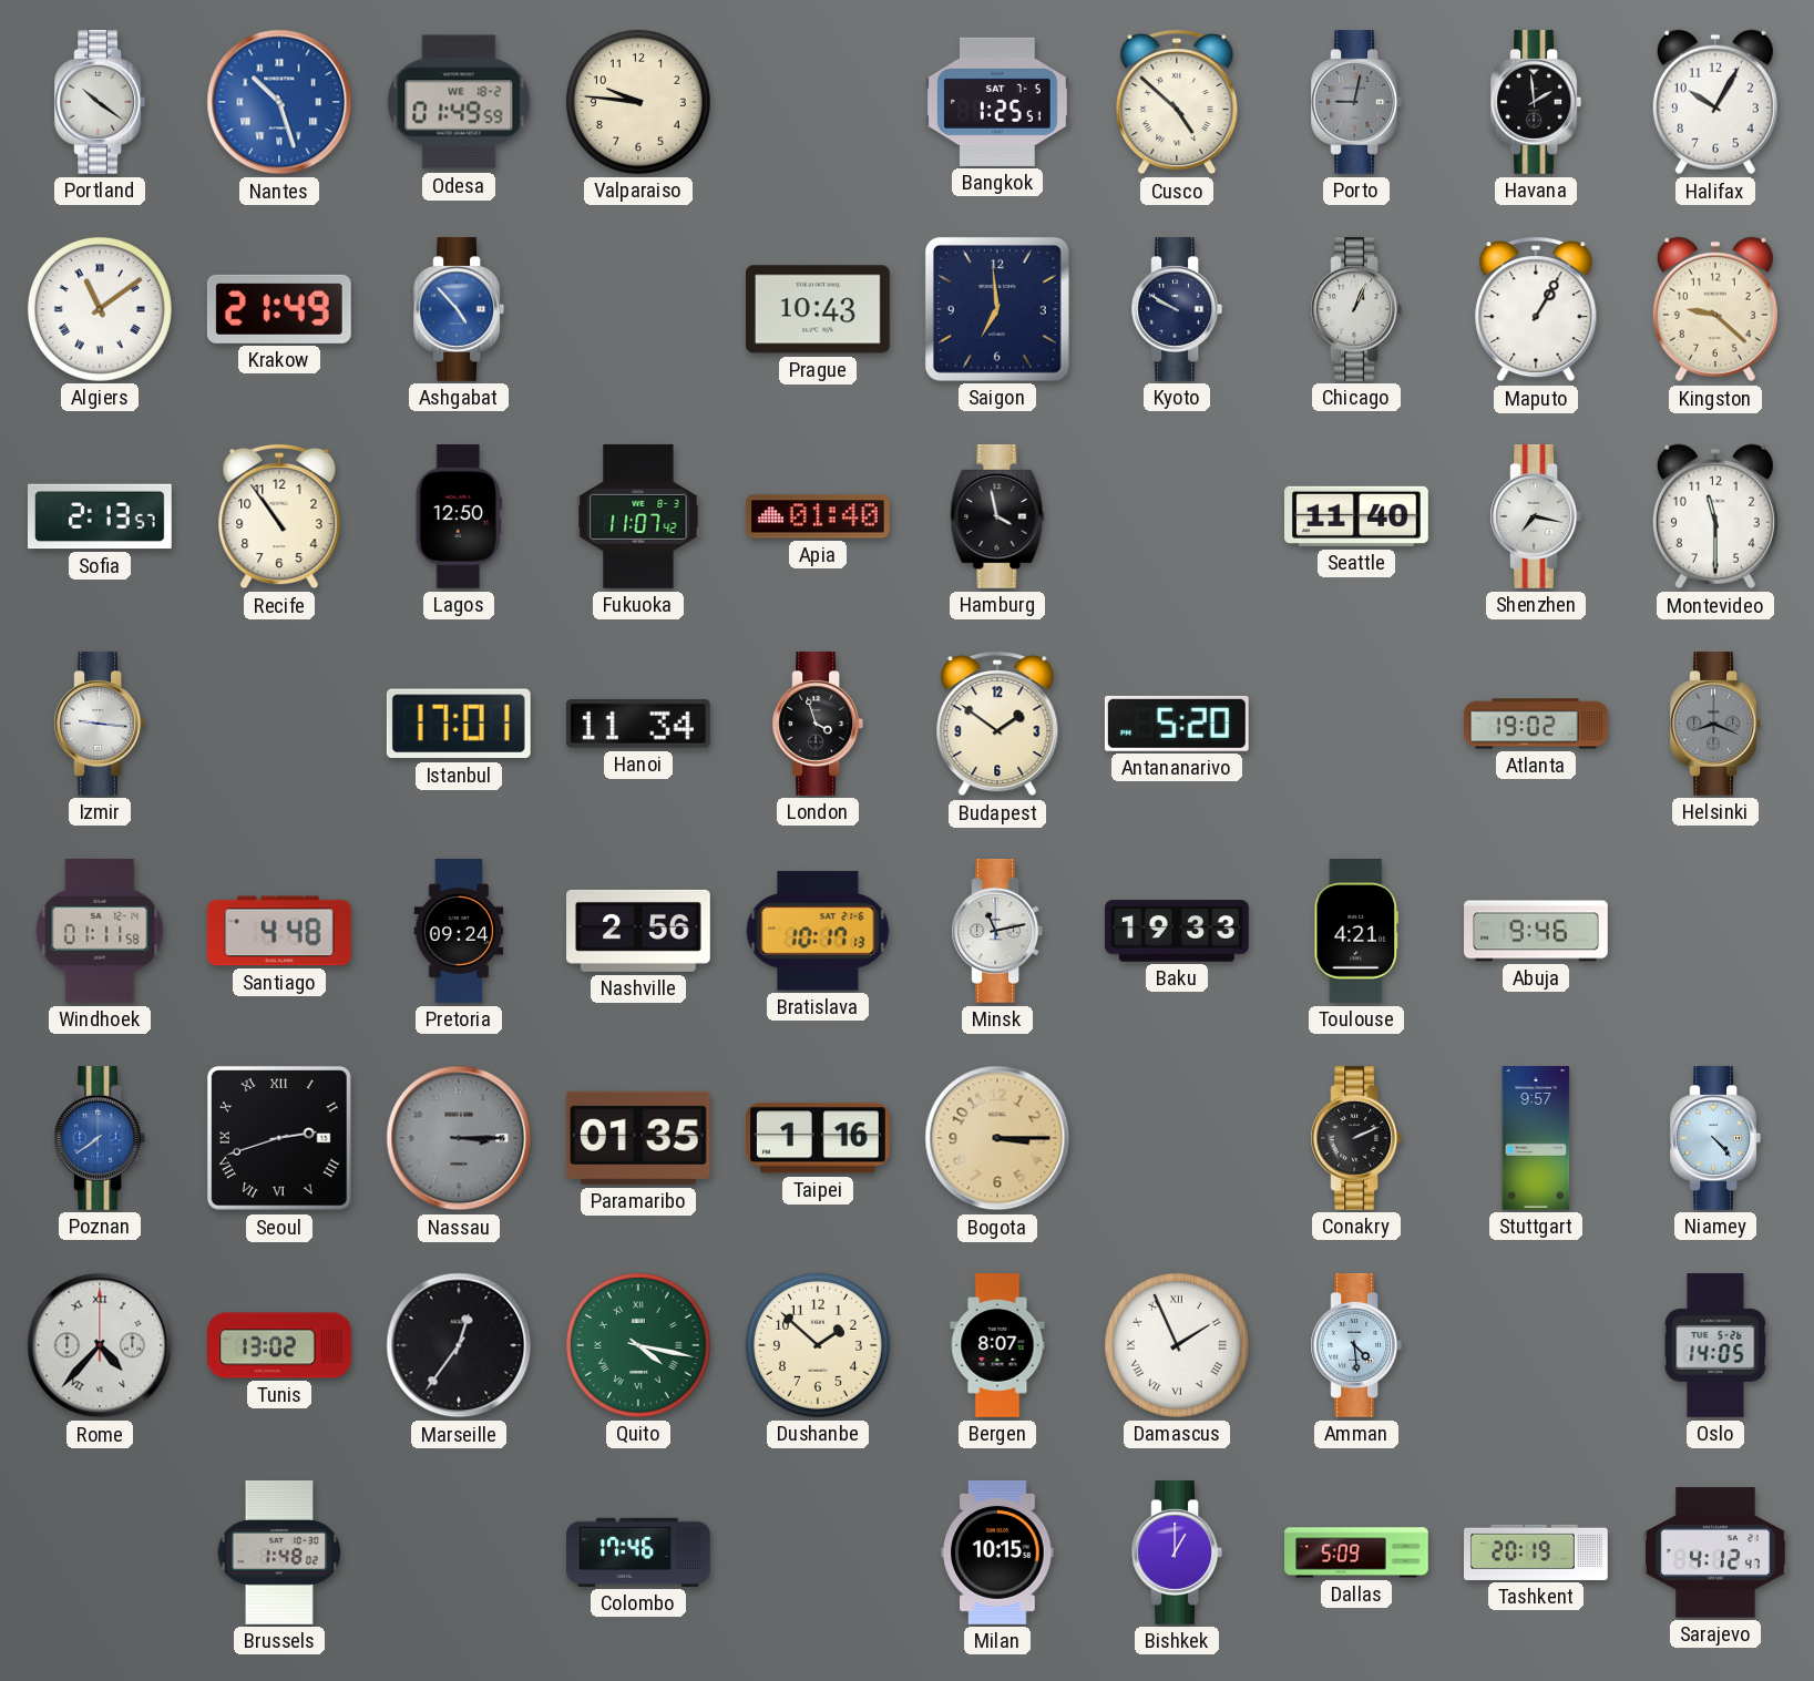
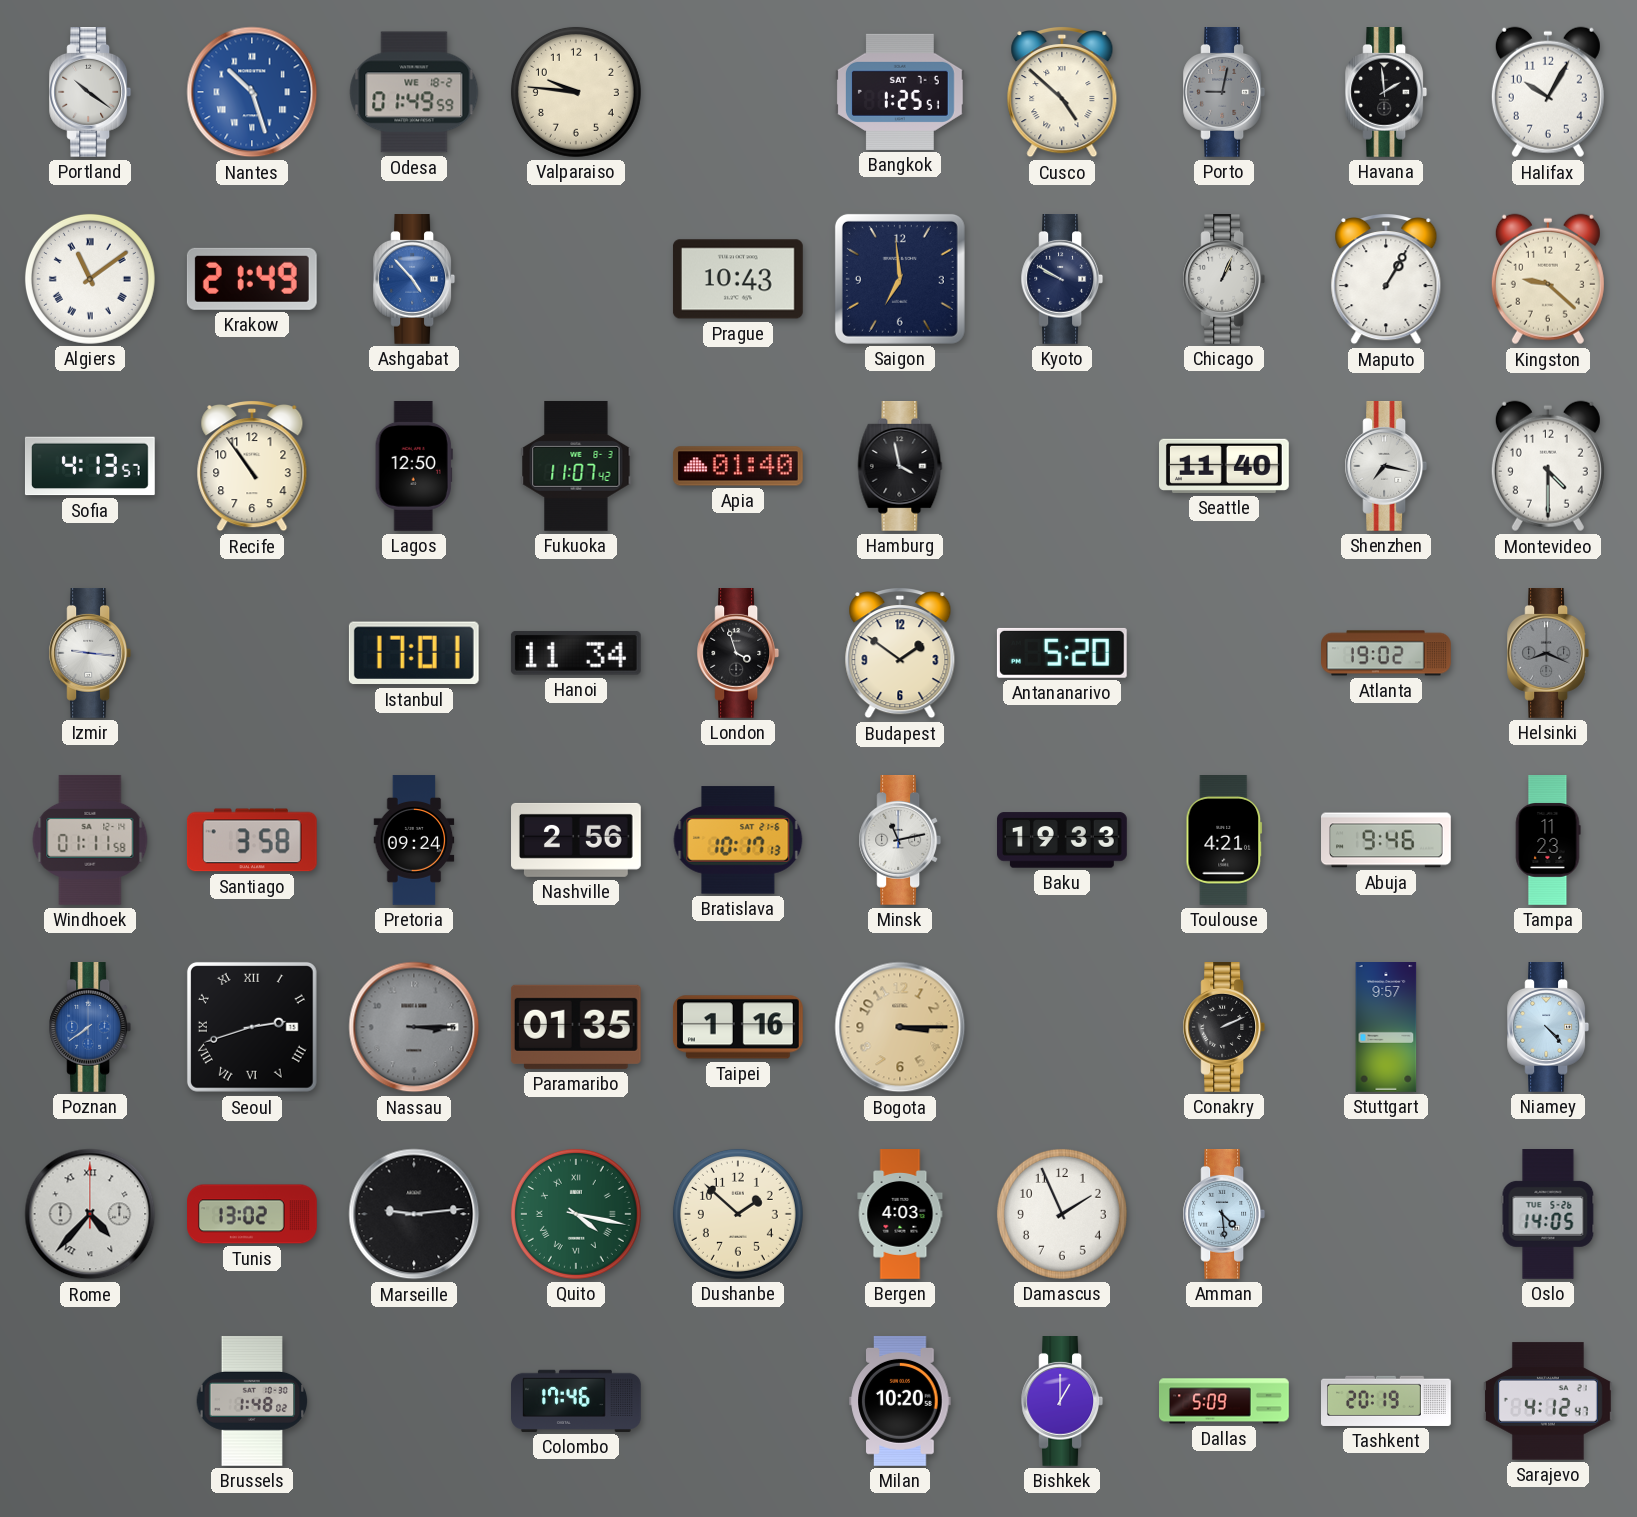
Sofia: 2:13 -> 4:13 (90, 466)
Montevideo: 11:30 -> 4:30 (1548, 466)
Santiago: 4:48 -> 3:58 (252, 840)
Tampa: none -> 11:23 (1548, 841)
Marseille: 12:36 -> 9:14 (414, 1214)
Bergen: 8:07 -> 4:03 (900, 1214)
Damascus numerals: Roman -> Arabic (1062, 1214)
Milan: 10:15 -> 10:20 (900, 1401)
